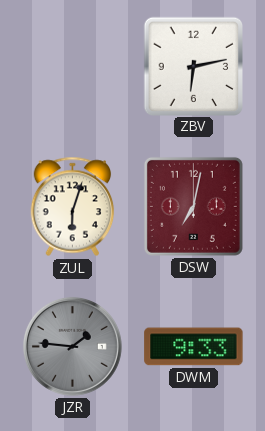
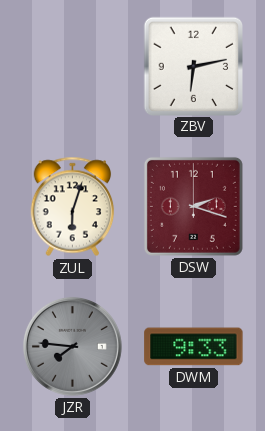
DSW: 7:02 -> 2:18 (193, 206)
JZR: 1:46 -> 7:46 (72, 346)
